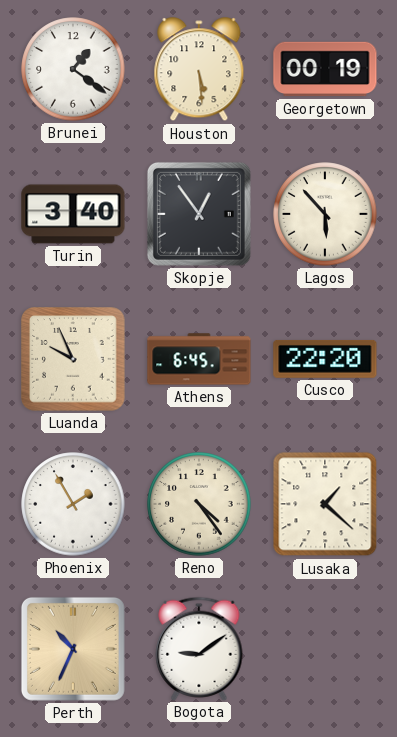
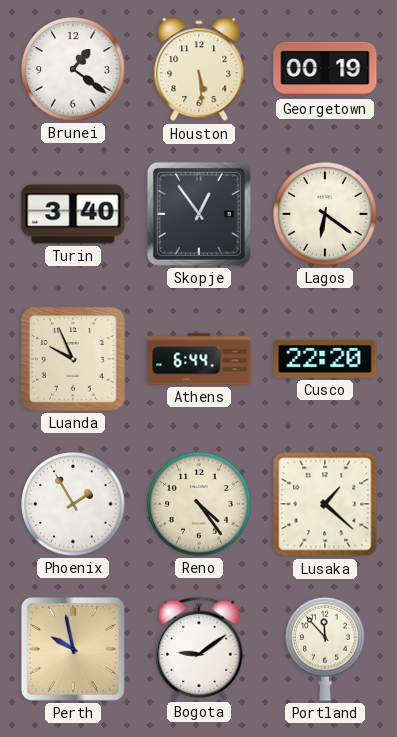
Lagos: 5:53 -> 6:21 (325, 214)
Athens: 6:45 -> 6:44 (199, 359)
Perth: 10:34 -> 9:58 (73, 649)
Portland: none -> 11:53 (325, 649)
